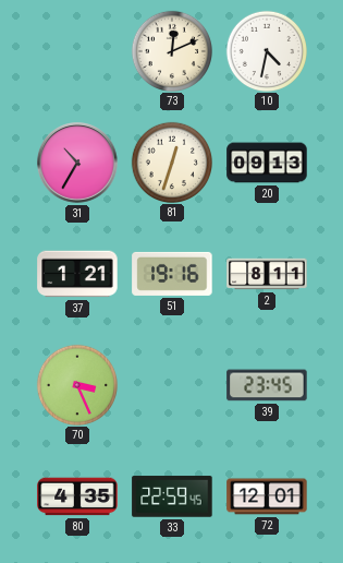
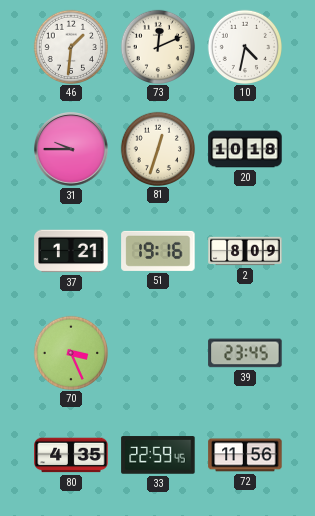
46: none -> 1:31 (70, 46)
31: 10:35 -> 9:45 (72, 150)
20: 09:13 -> 10:18 (245, 149)
2: 8:11 -> 8:09 (245, 251)
72: 12:01 -> 11:56 (245, 455)
